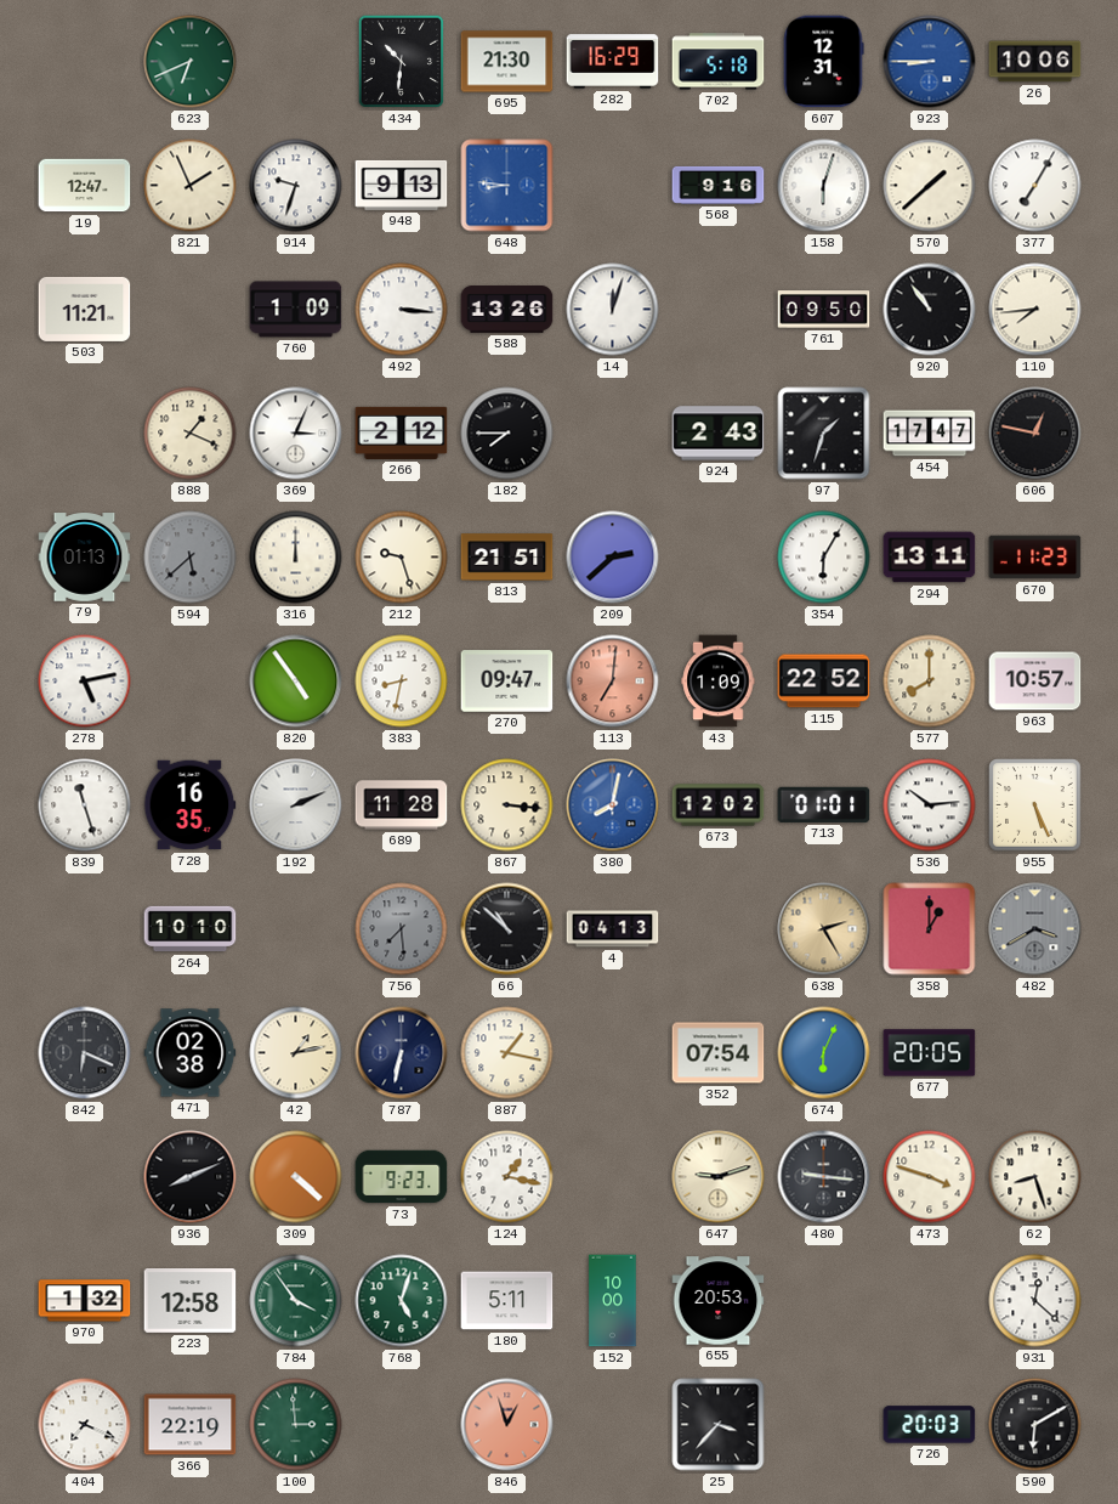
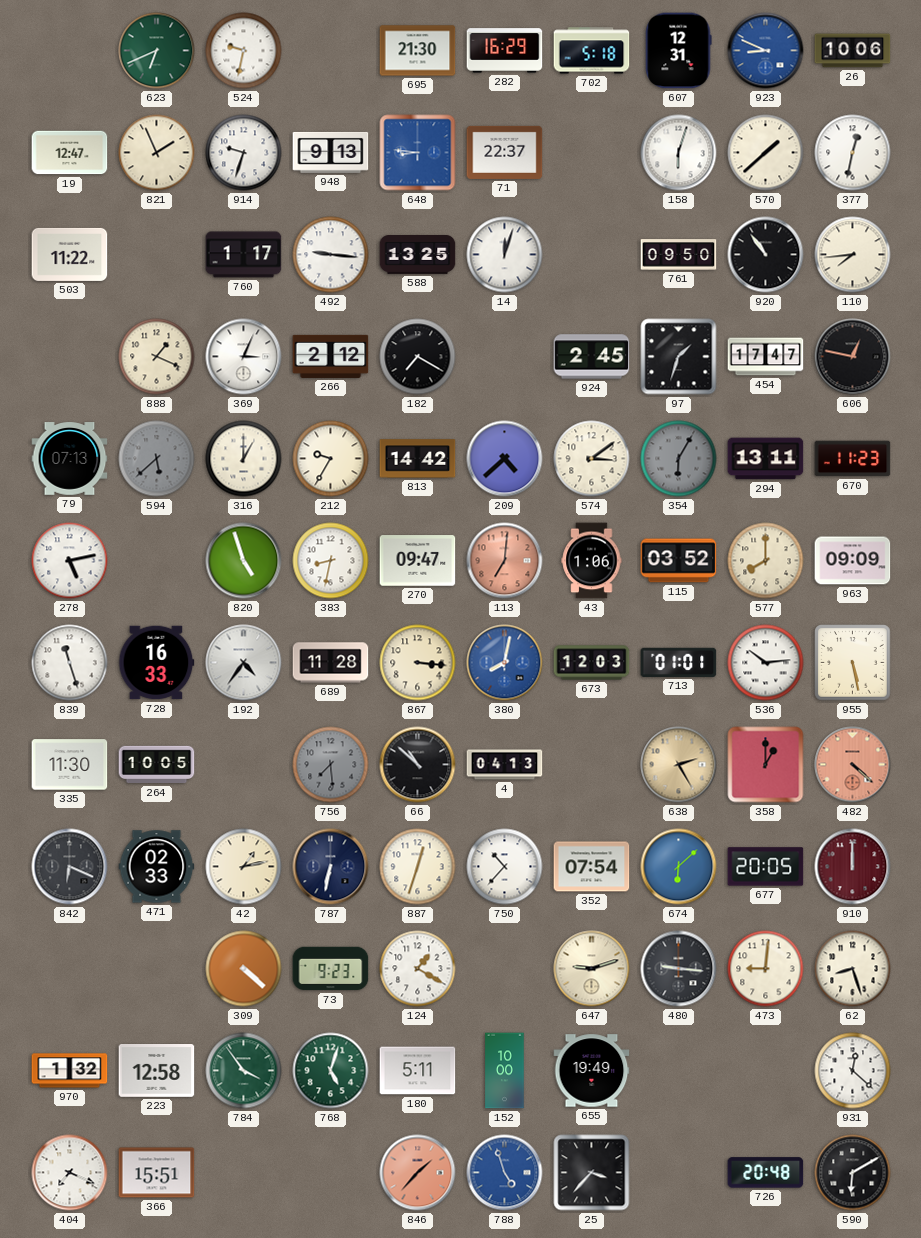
524: none -> 9:32 (244, 51)
434: 10:31 -> none (402, 62)
923: 8:45 -> 8:49 (766, 51)
71: none -> 22:37 (505, 152)
568: 9:16 -> none (719, 185)
377: 7:05 -> 12:32 (853, 153)
503: 11:21 -> 11:22 (70, 254)
760: 1:09 -> 1:17 (244, 255)
492: 3:16 -> 9:16 (331, 255)
588: 13:26 -> 13:25 (418, 255)
182: 7:45 -> 7:20 (418, 357)
924: 2:43 -> 2:45 (592, 357)
79: 01:13 -> 07:13 (70, 459)
316: 12:00 -> 1:00 (244, 459)
212: 9:27 -> 9:35 (331, 459)
813: 21:51 -> 14:42 (418, 459)
209: 2:38 -> 4:38 (505, 459)
574: none -> 3:09 (592, 459)
354 dial: white -> grey (679, 459)
820: 4:54 -> 4:57 (244, 561)
43: 1:09 -> 1:06 (592, 561)
115: 22:52 -> 03:52 (679, 561)
963: 10:57 -> 09:09 (853, 561)
728: 16:35 -> 16:33 (157, 663)
192: 2:11 -> 4:36 (244, 663)
673: 12:02 -> 12:03 (592, 663)
955: 5:26 -> 5:28 (853, 663)
335: none -> 11:30 (70, 765)
264: 10:10 -> 10:05 (157, 765)
482: 3:40 -> 4:22 (853, 765)
482 dial: grey -> salmon (853, 765)
471: 02:38 -> 02:33 (157, 867)
887: 1:17 -> 12:33 (418, 867)
750: none -> 10:37 (505, 867)
674: 6:04 -> 6:08 (679, 867)
910: none -> 12:00 (853, 867)
936: 8:11 -> none (191, 1177)
124: 1:17 -> 1:20 (418, 969)
473: 3:48 -> 9:01 (766, 969)
655: 20:53 -> 19:49 (592, 1071)
366: 22:19 -> 15:51 (157, 1173)
100: 2:59 -> none (296, 1425)
846: 12:57 -> 1:37 (418, 1173)
788: none -> 4:57 (505, 1173)
726: 20:03 -> 20:48 (766, 1173)
